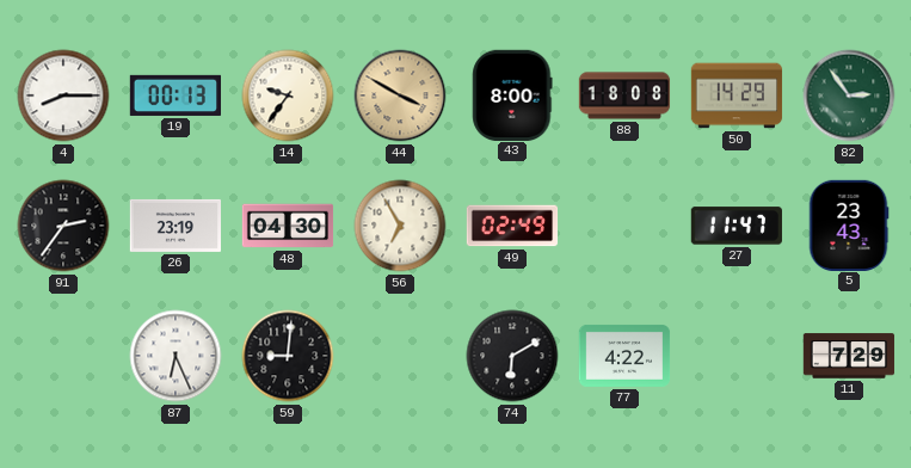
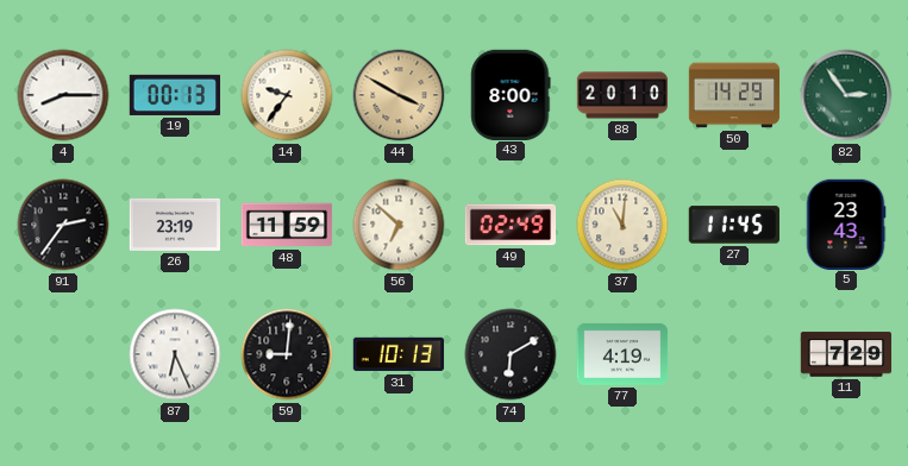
88: 18:08 -> 20:10 (622, 95)
48: 04:30 -> 11:59 (287, 225)
56: 6:55 -> 6:52 (399, 225)
37: none -> 11:01 (622, 225)
27: 11:47 -> 11:45 (734, 225)
31: none -> 10:13 (399, 354)
77: 4:22 -> 4:19 (622, 354)
